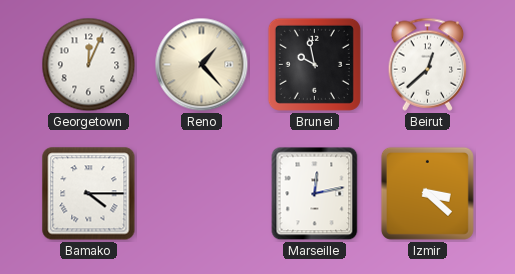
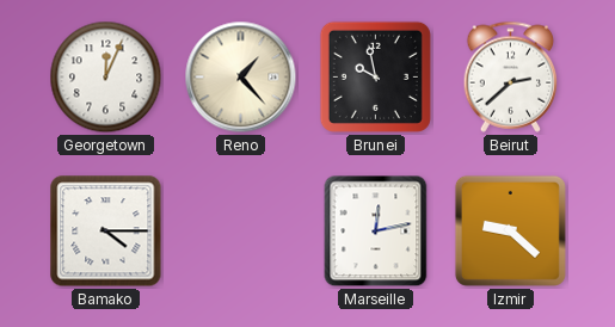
Beirut: 12:38 -> 2:38 (511, 76)
Izmir: 3:22 -> 9:22 (510, 230)
